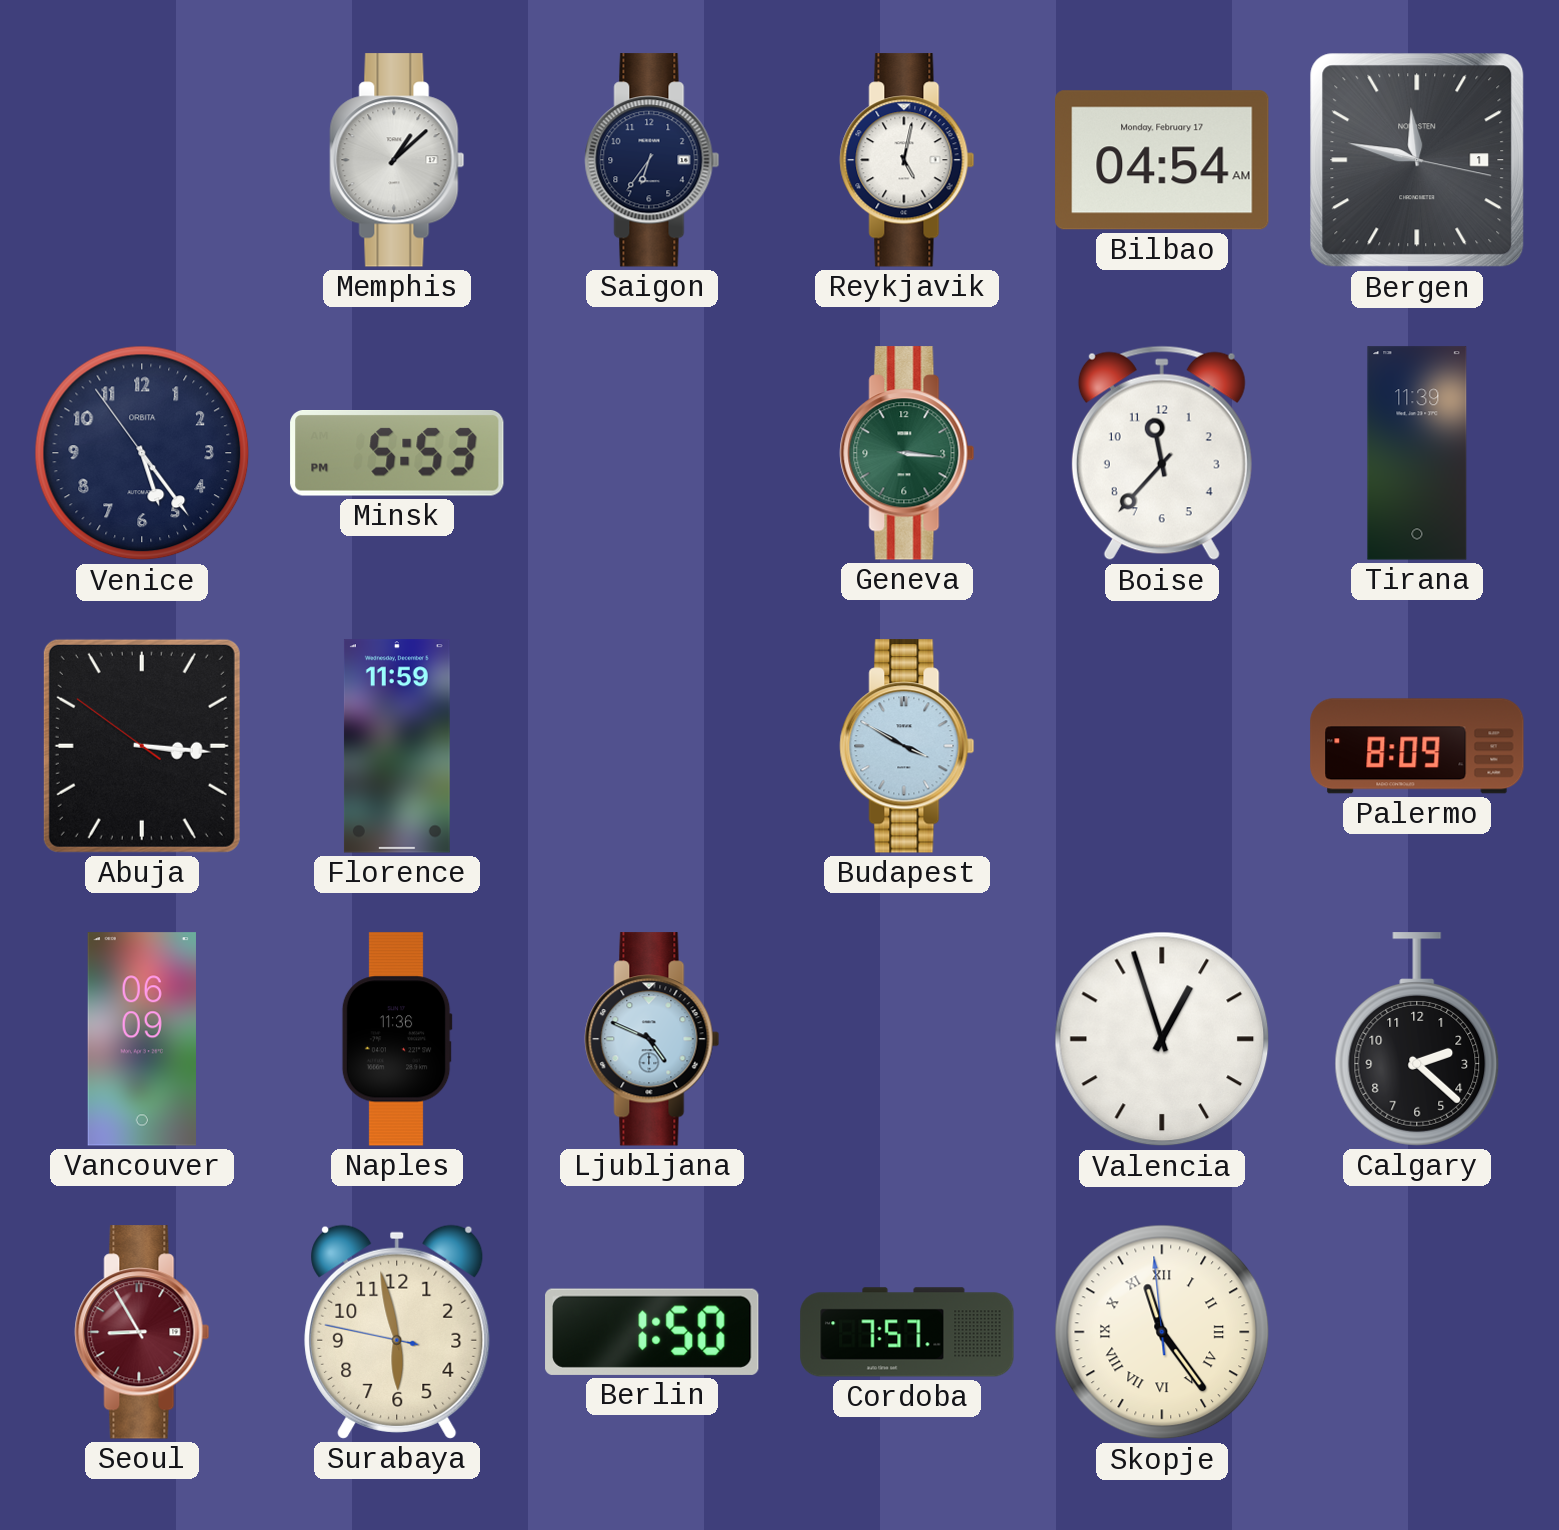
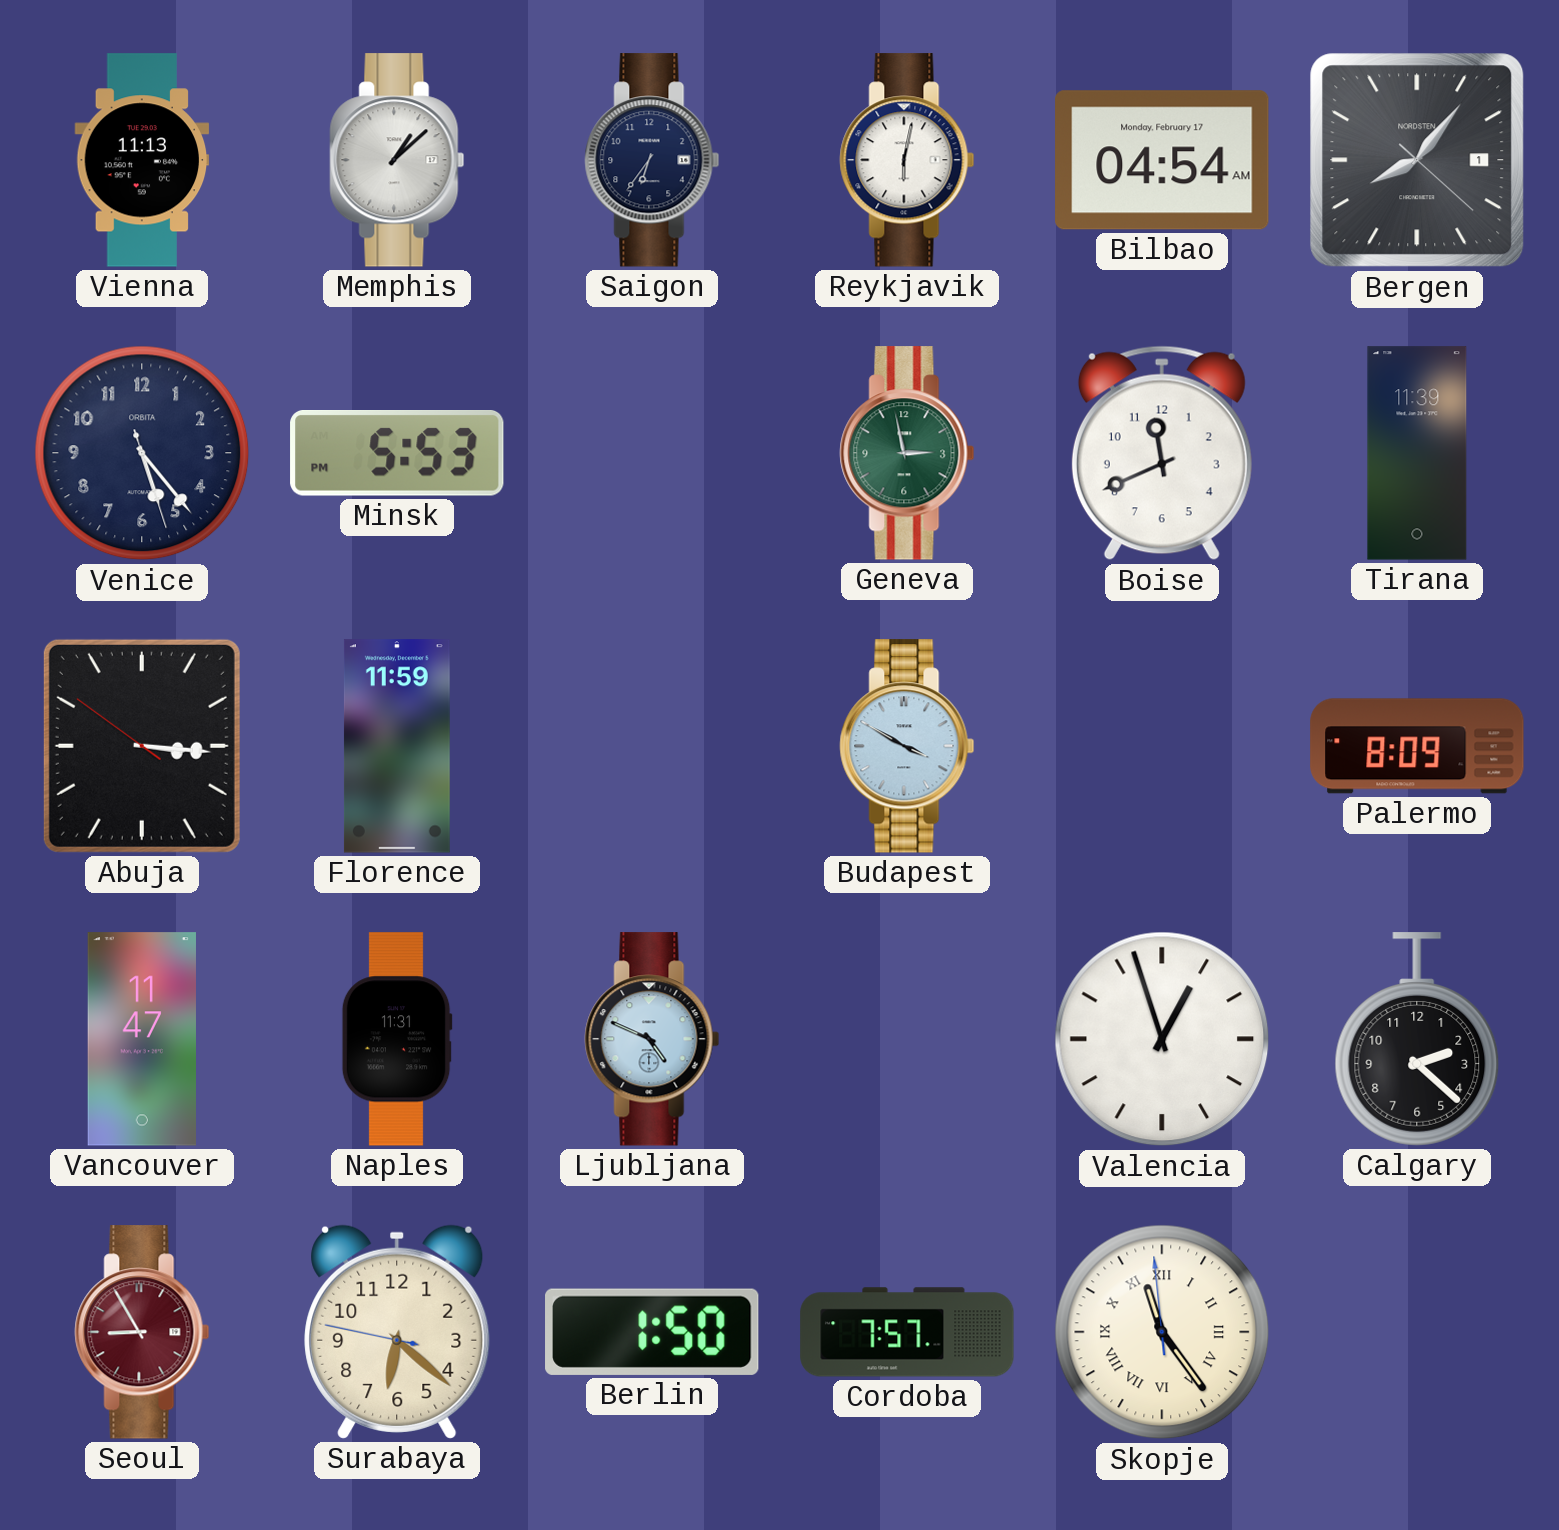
Vienna: none -> 11:13 (142, 160)
Reykjavik: 5:02 -> 6:02 (907, 160)
Bergen: 11:47 -> 8:06 (1417, 160)
Venice: 5:23:54 -> 5:23:27 (142, 453)
Geneva: 3:16 -> 2:58 (907, 453)
Boise: 11:37 -> 11:41 (1162, 453)
Vancouver: 06:09 -> 11:47 (142, 1039)
Naples: 11:36 -> 11:31 (397, 1039)
Surabaya: 5:57 -> 6:21 (397, 1332)
